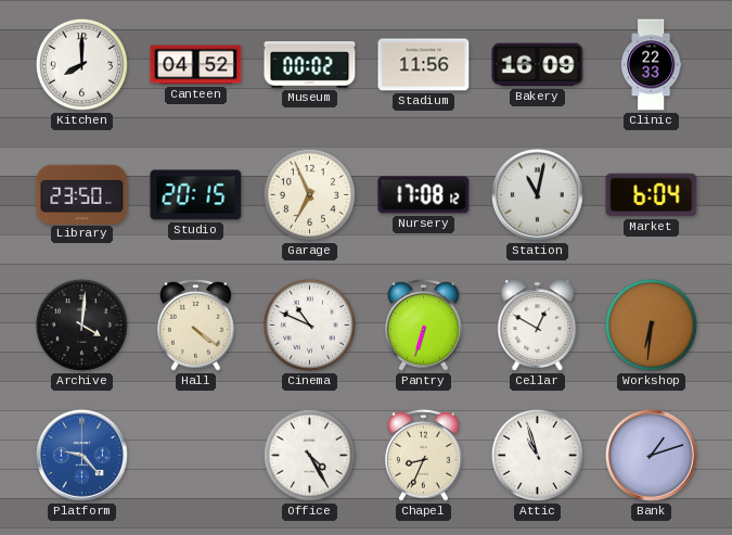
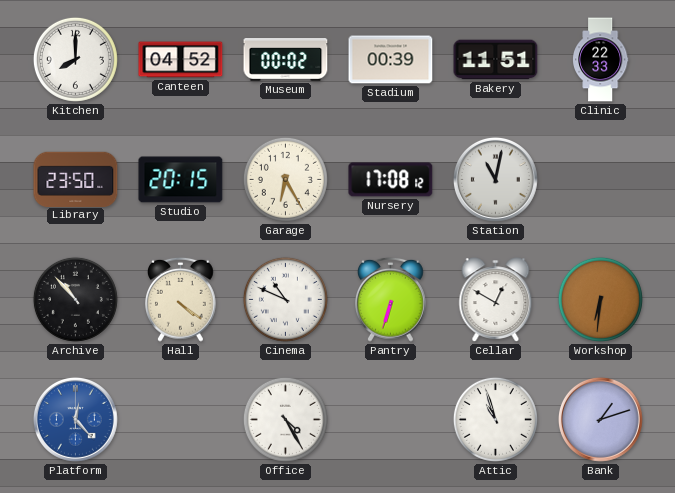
Stadium: 11:56 -> 00:39 (391, 60)
Bakery: 16:09 -> 11:51 (496, 60)
Garage: 6:56 -> 6:25 (285, 179)
Market: 6:04 -> none (652, 195)
Archive: 4:01 -> 10:53 (75, 299)
Platform: 9:23 -> 12:23 (75, 419)
Chapel: 8:34 -> none (424, 455)
